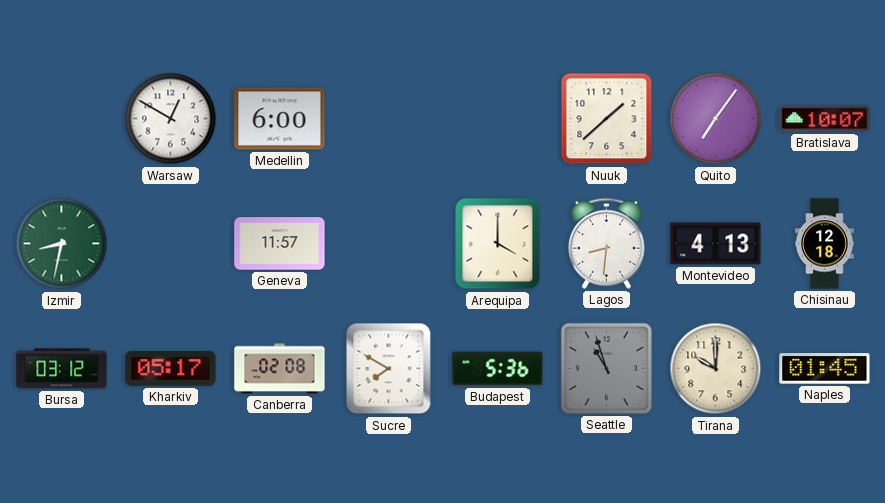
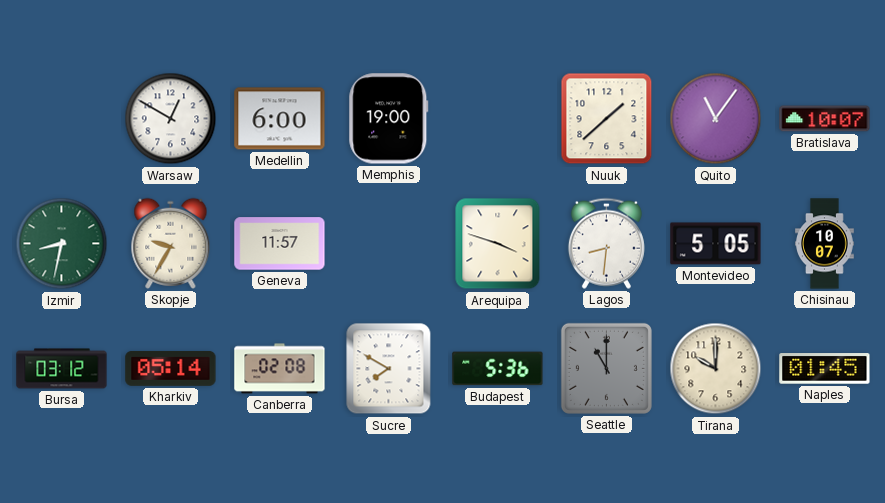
Memphis: none -> 19:00 (389, 119)
Quito: 7:06 -> 11:06 (716, 119)
Skopje: none -> 9:35 (171, 243)
Arequipa: 4:00 -> 3:48 (498, 244)
Montevideo: 4:13 -> 5:05 (716, 244)
Chisinau: 12:18 -> 10:07 (825, 244)
Kharkiv: 05:17 -> 05:14 (171, 368)
Seattle: 10:57 -> 11:00 (606, 368)
